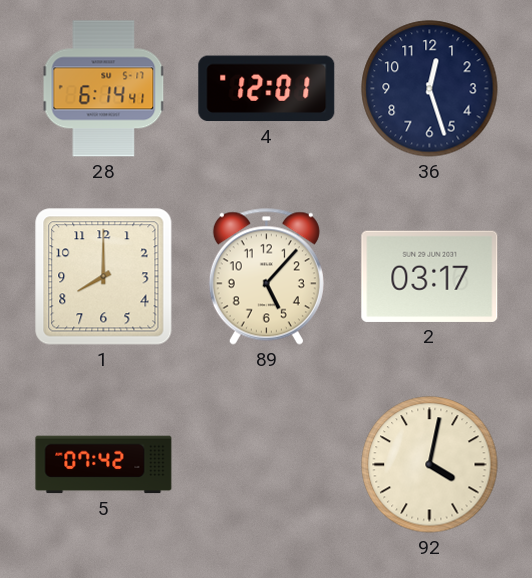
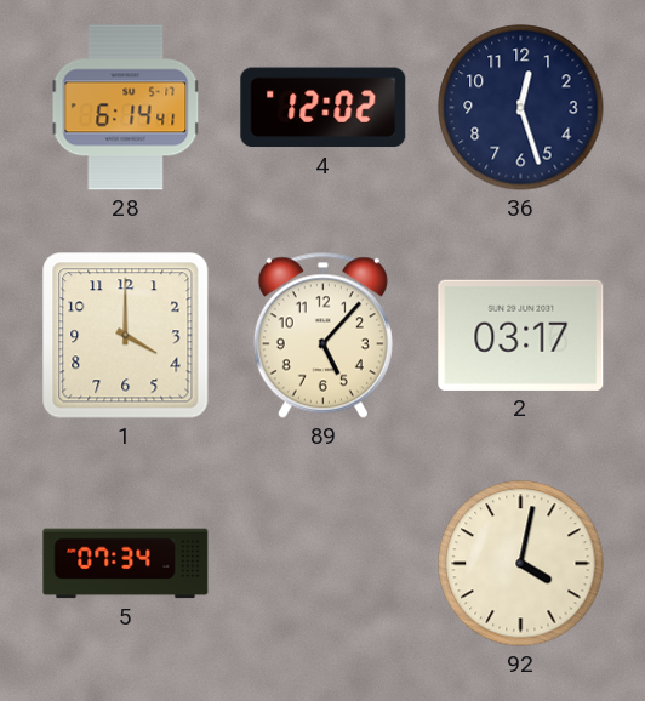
4: 12:01 -> 12:02 (324, 108)
1: 8:00 -> 4:00 (126, 336)
5: 07:42 -> 07:34 (126, 564)
